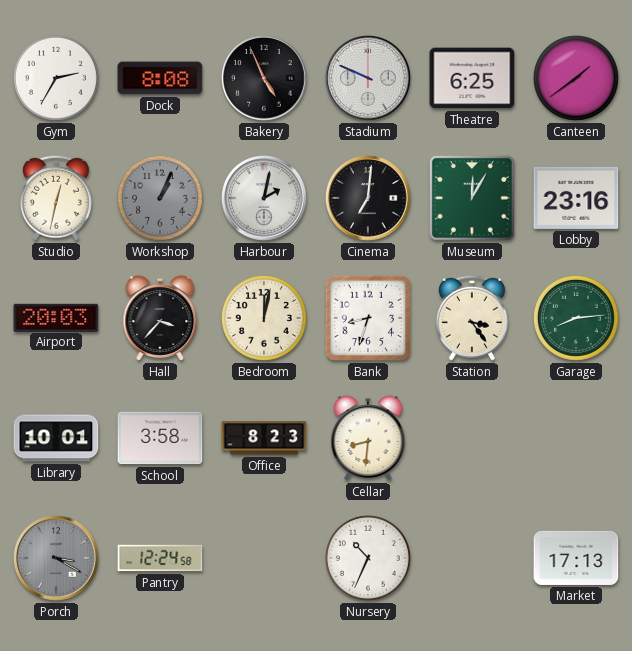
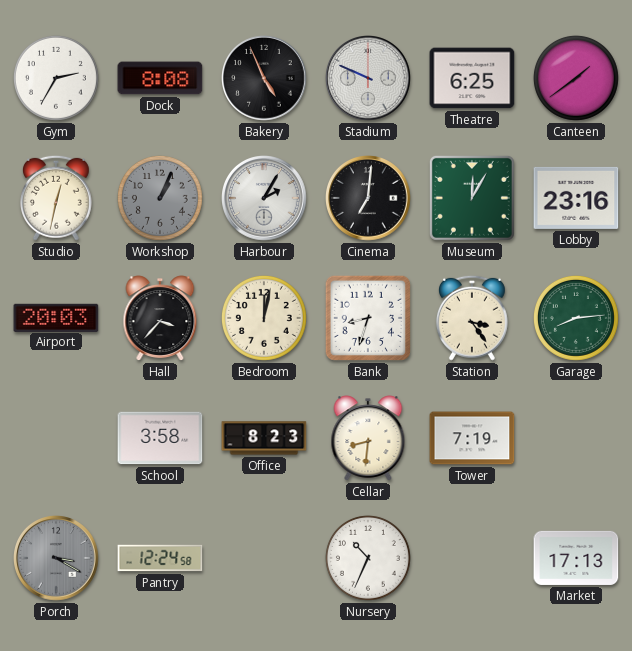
Harbour: 2:02 -> 2:05 (265, 199)
Library: 10:01 -> none (56, 438)
Tower: none -> 7:19 (472, 438)
